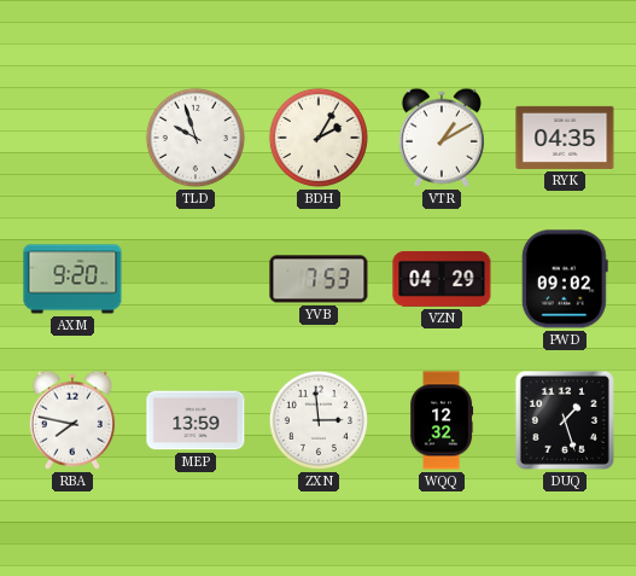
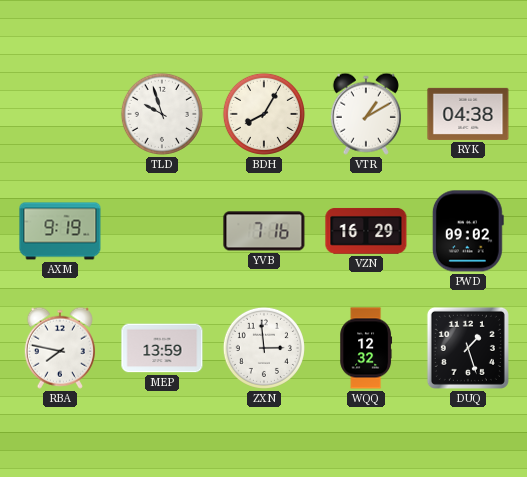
BDH: 2:05 -> 8:05 (264, 114)
RYK: 04:35 -> 04:38 (468, 114)
AXM: 9:20 -> 9:19 (60, 231)
YVB: 7:53 -> 7:16 (264, 231)
VZN: 04:29 -> 16:29 (366, 231)
